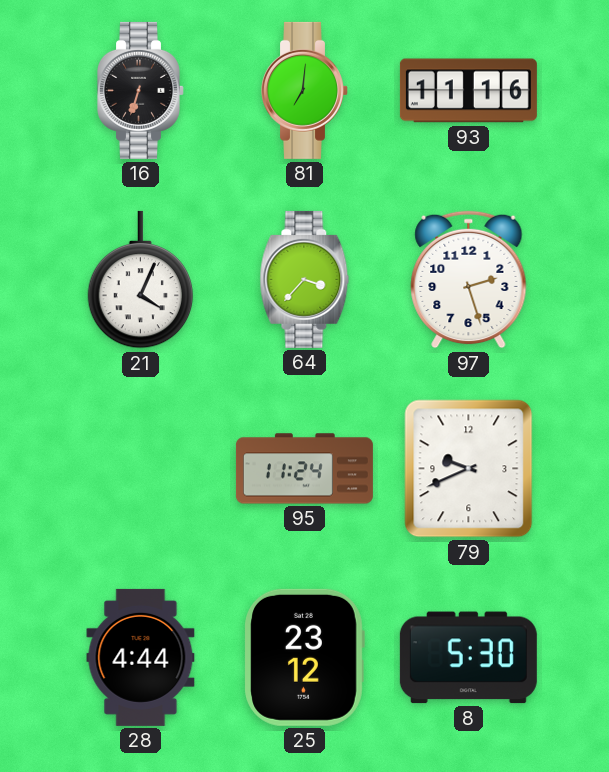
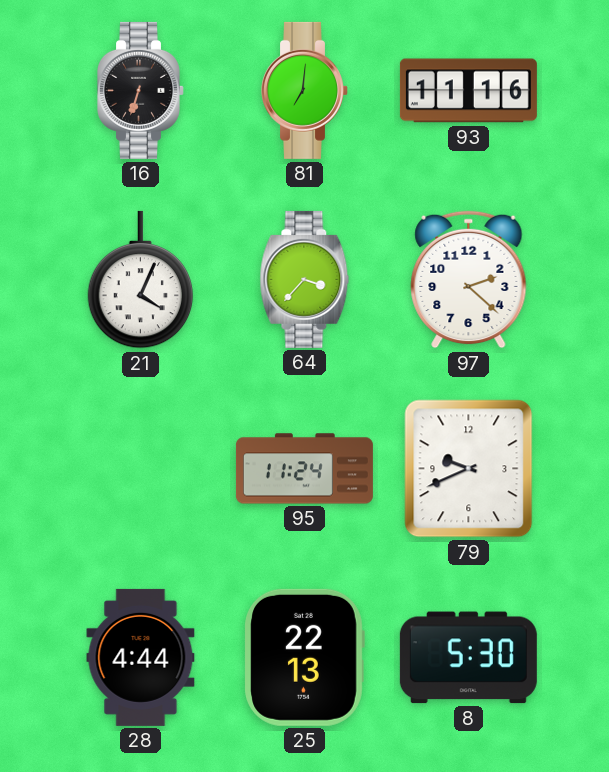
97: 2:27 -> 2:22 (469, 280)
25: 23:12 -> 22:13 (304, 657)
